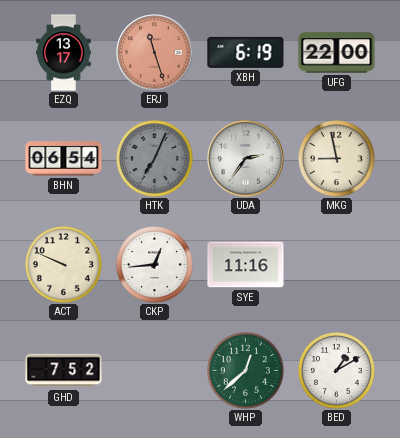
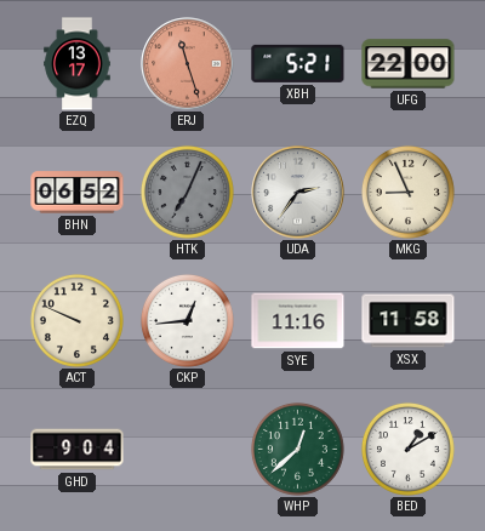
XBH: 6:19 -> 5:21 (298, 63)
BHN: 06:54 -> 06:52 (78, 193)
MKG: 8:58 -> 8:56 (407, 192)
XSX: none -> 11:58 (409, 321)
GHD: 7:52 -> 9:04 (78, 450)
